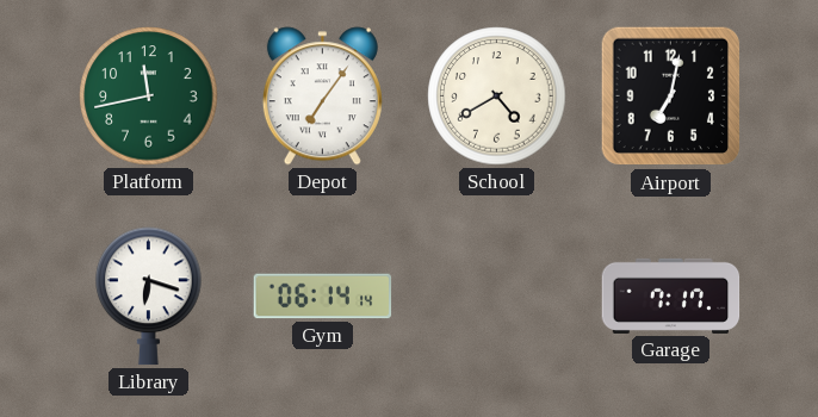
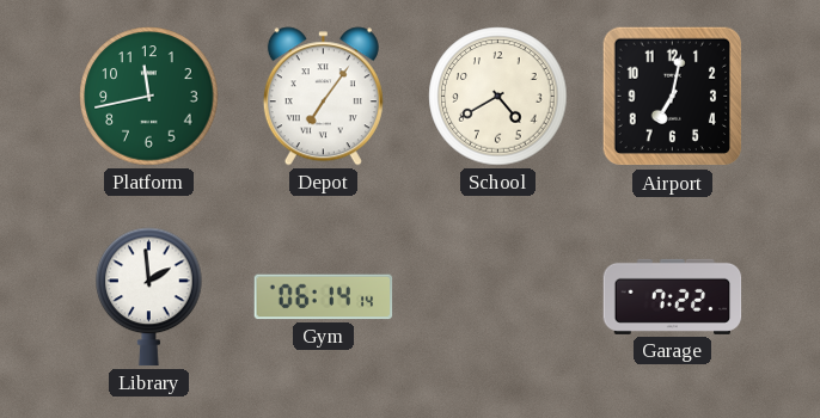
Library: 6:18 -> 1:59 (149, 297)
Garage: 7:17 -> 7:22 (673, 296)
